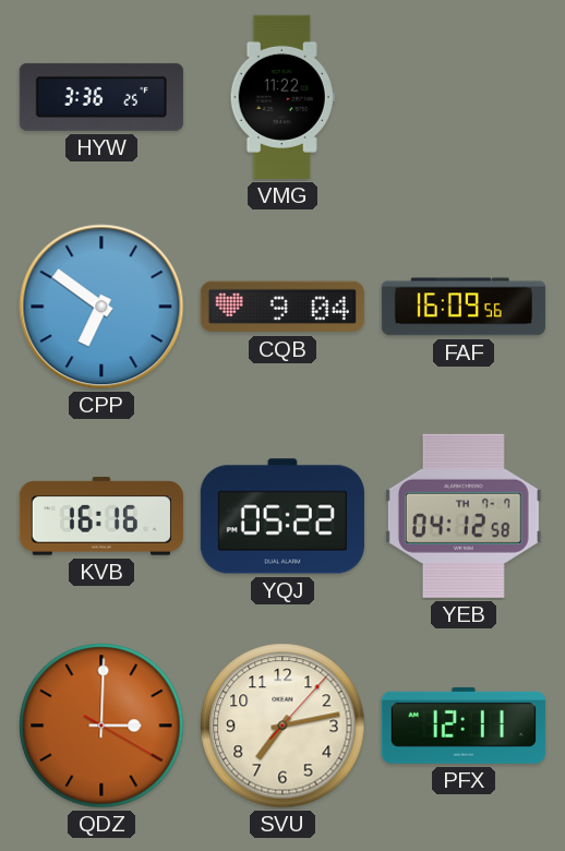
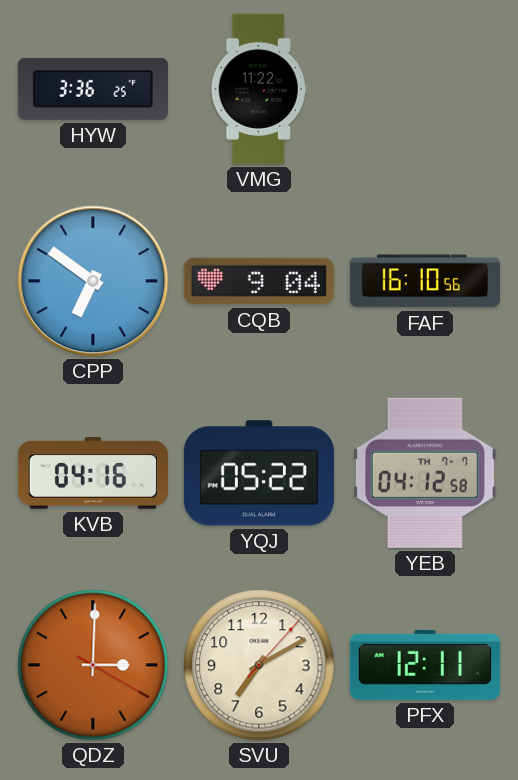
FAF: 16:09 -> 16:10 (425, 281)
KVB: 16:16 -> 04:16 (93, 473)
SVU: 7:13 -> 7:10 (259, 665)
